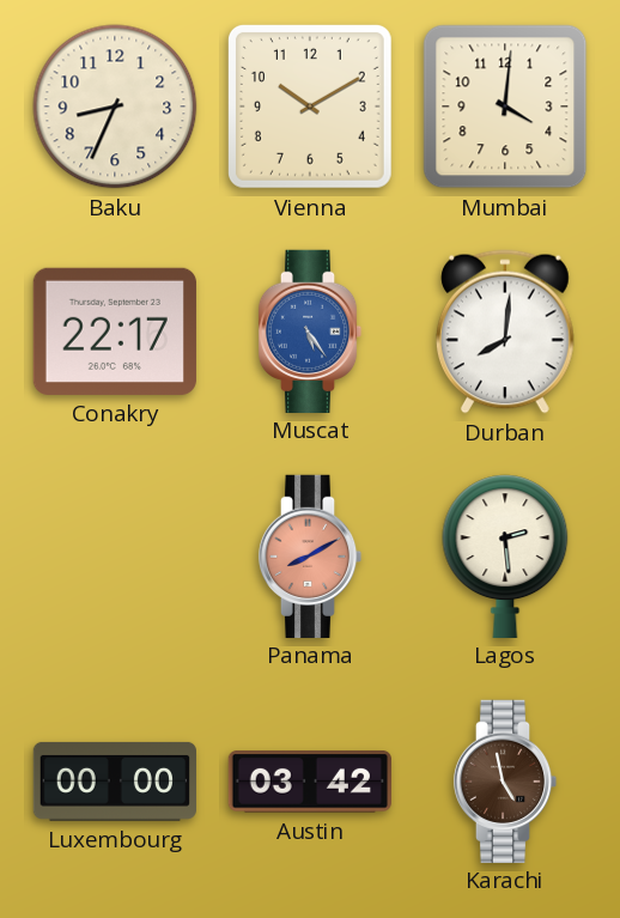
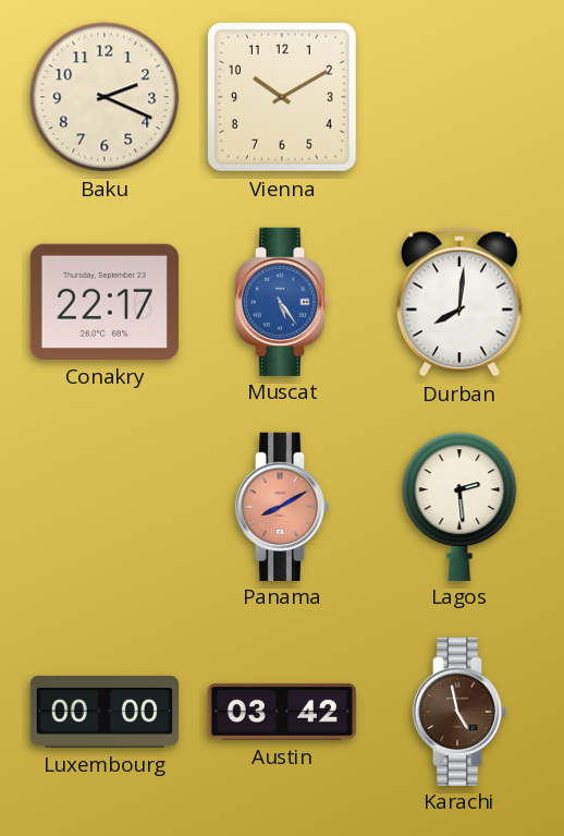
Baku: 8:34 -> 2:19 (105, 97)
Mumbai: 4:01 -> none (505, 107)
